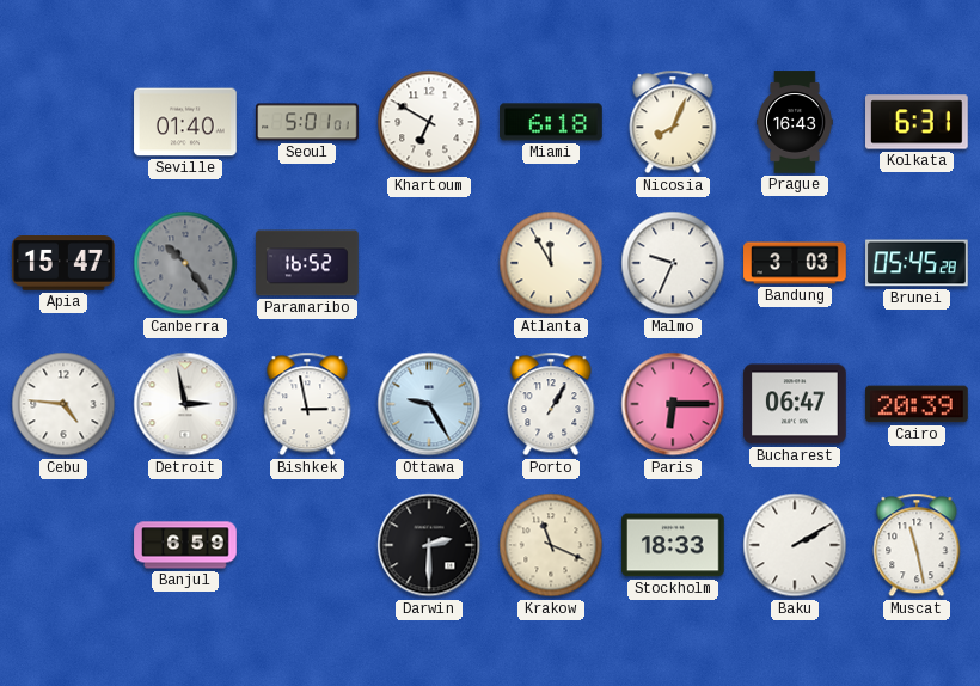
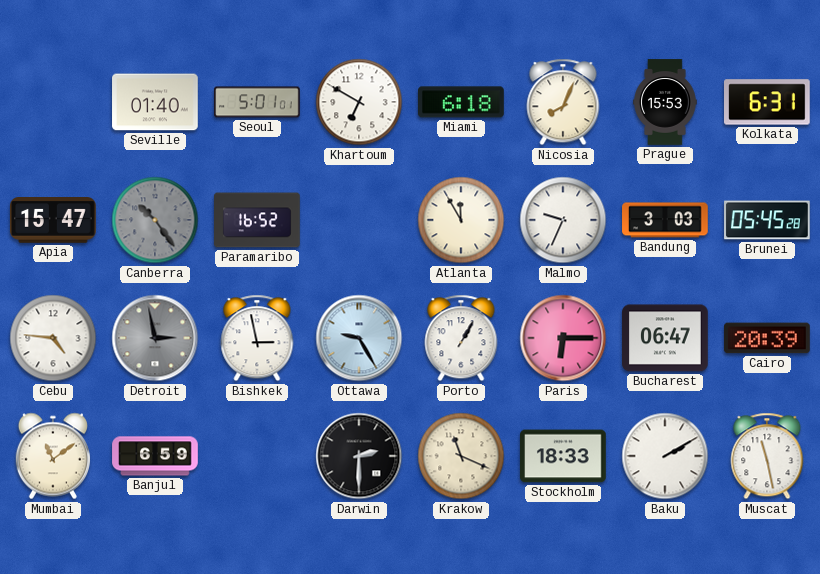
Prague: 16:43 -> 15:53 (665, 102)
Detroit dial: white -> grey (155, 338)
Mumbai: none -> 11:09 (52, 456)
